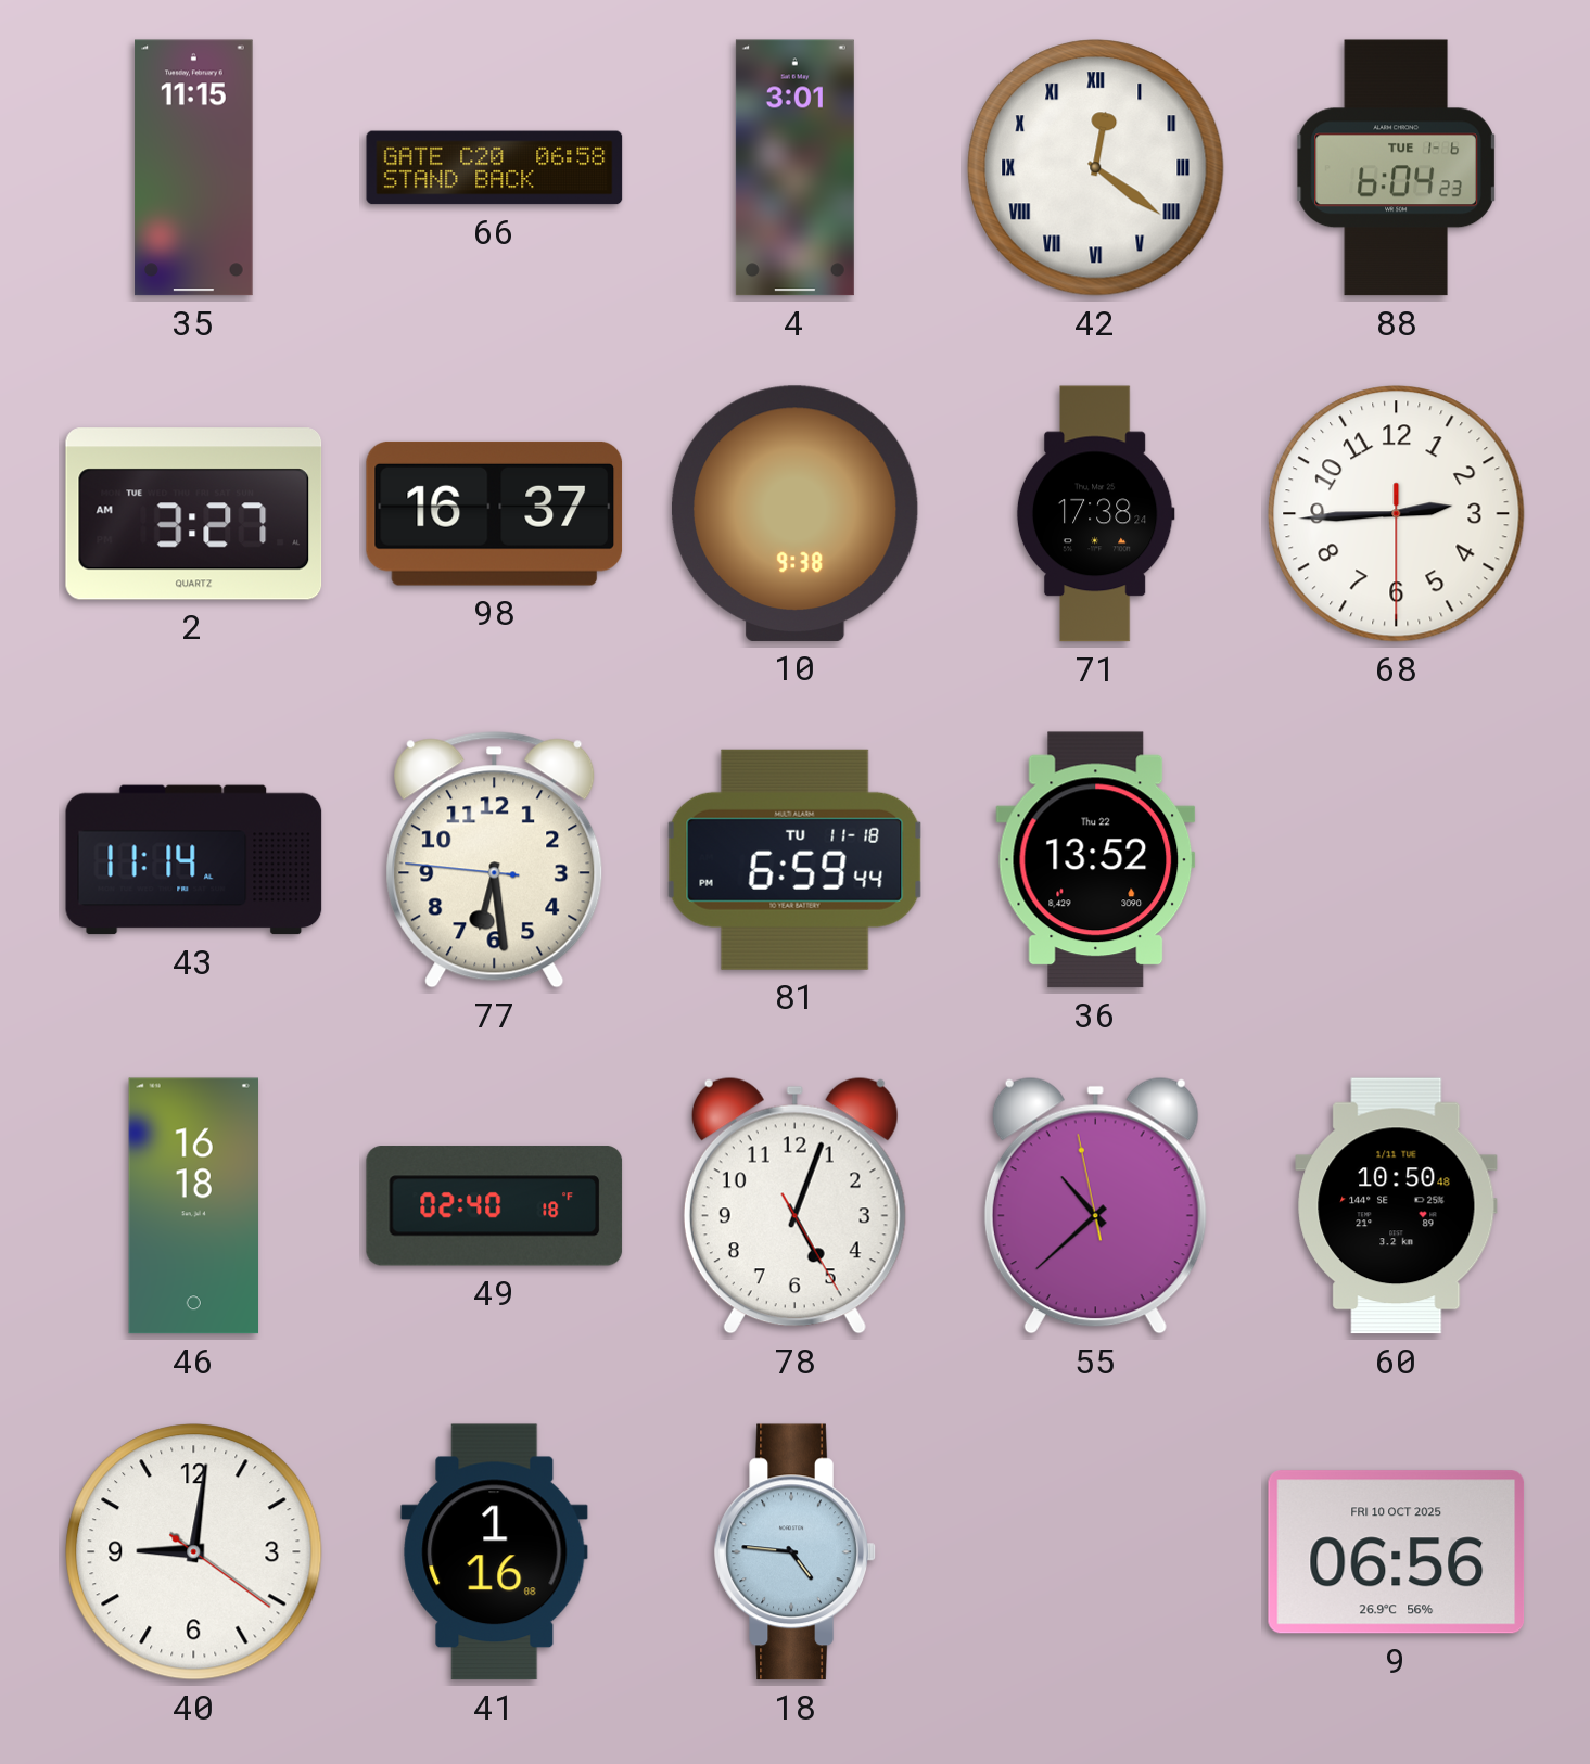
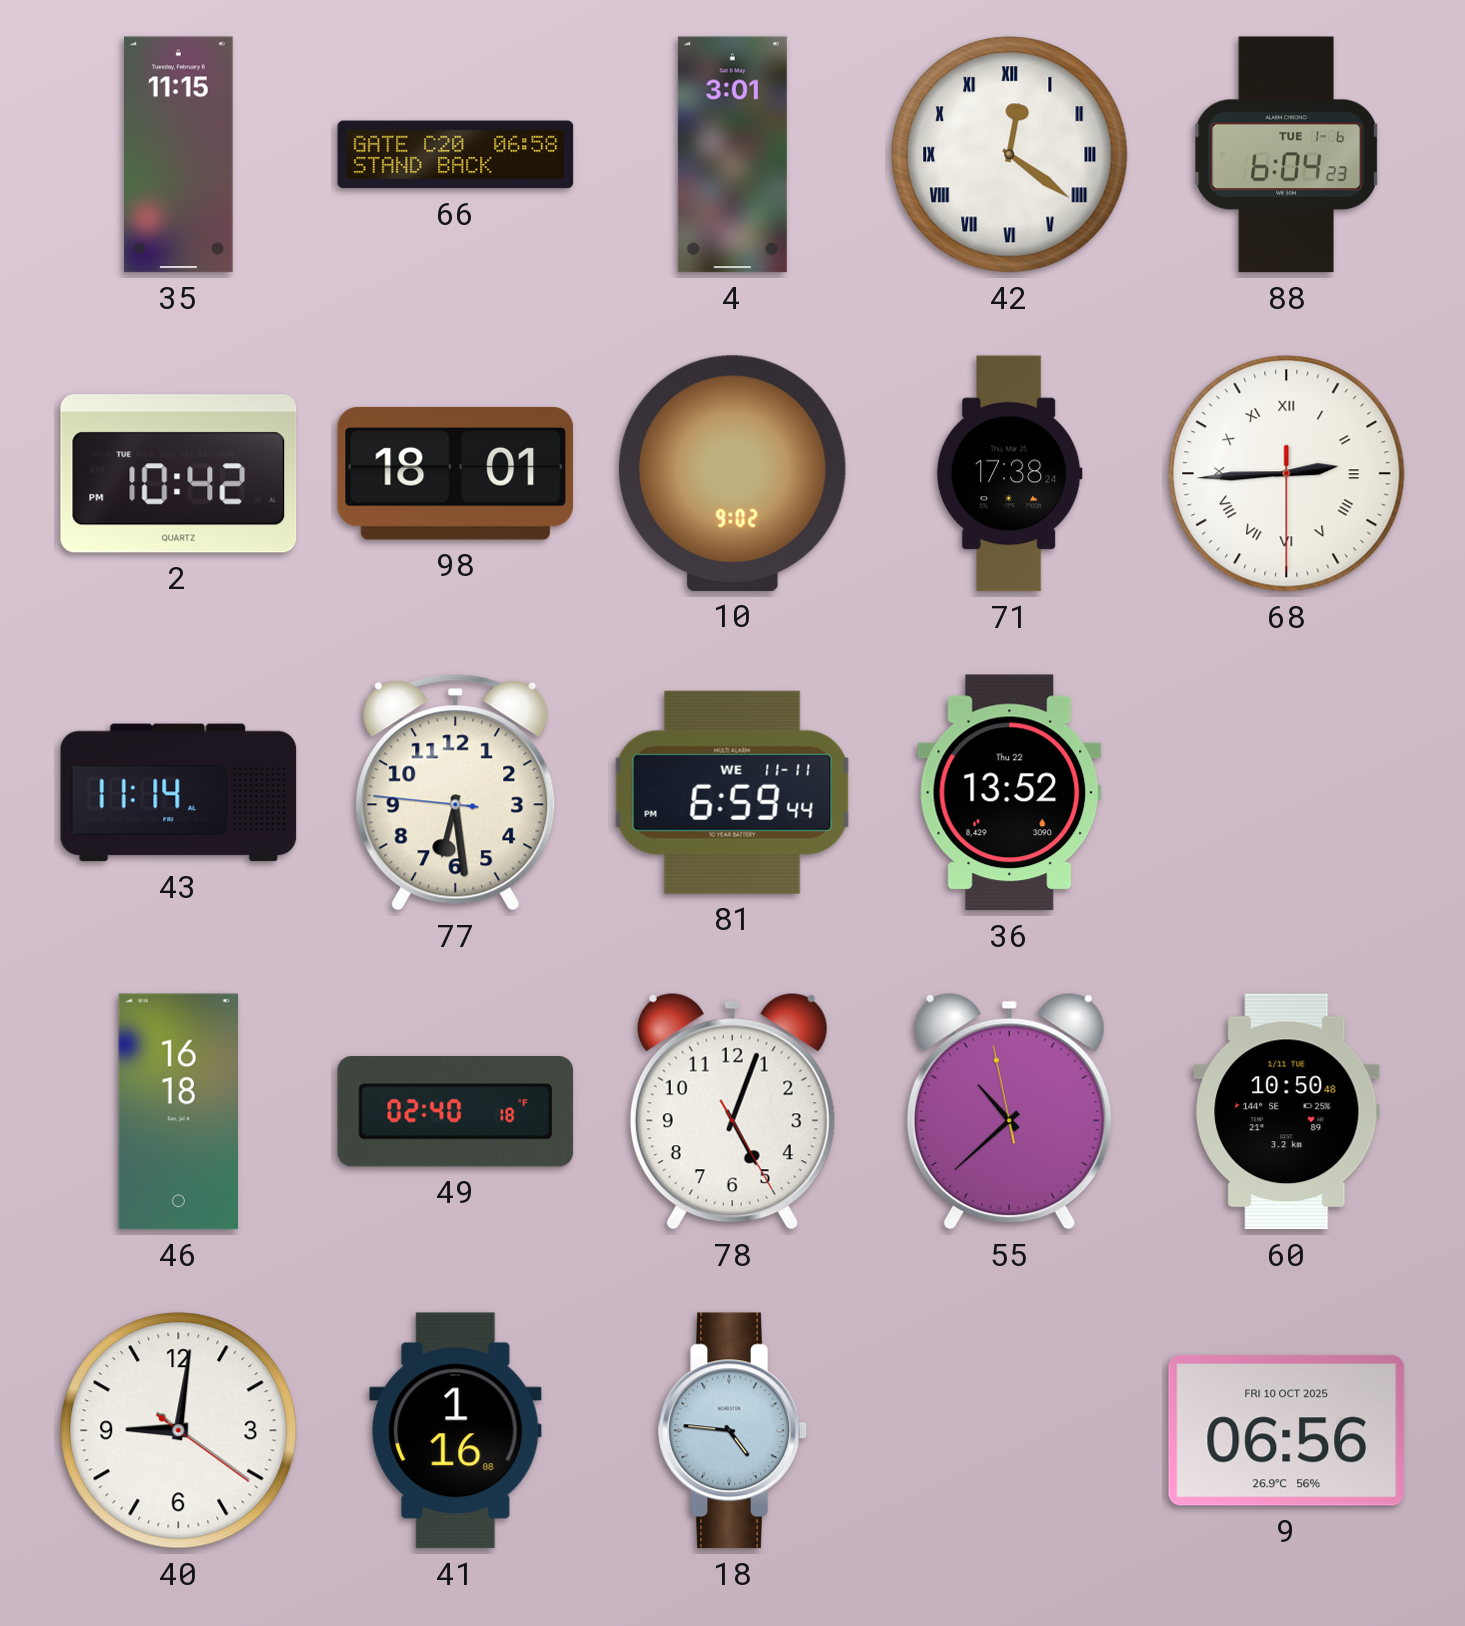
2: 3:27 -> 10:42 (179, 474)
98: 16:37 -> 18:01 (456, 473)
10: 9:38 -> 9:02 (733, 473)
68 numerals: Arabic -> Roman (1287, 474)
81 date: TU 11-18 -> WE 11-11 (732, 792)
